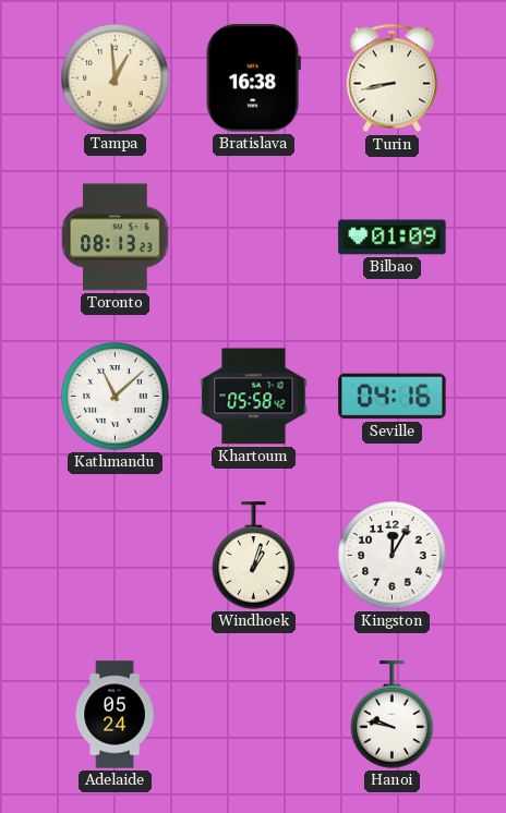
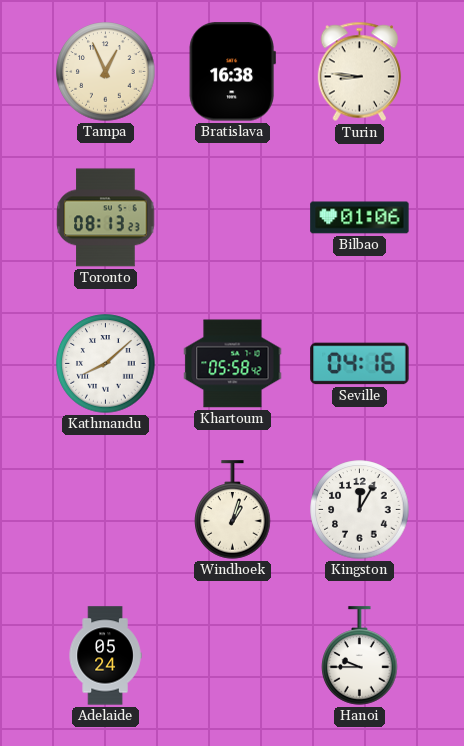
Tampa: 12:59 -> 12:56 (106, 72)
Turin: 8:43 -> 8:46 (360, 72)
Bilbao: 01:09 -> 01:06 (360, 218)
Kathmandu: 11:08 -> 8:08 (106, 364)
Hanoi: 9:47 -> 9:45 (360, 656)
